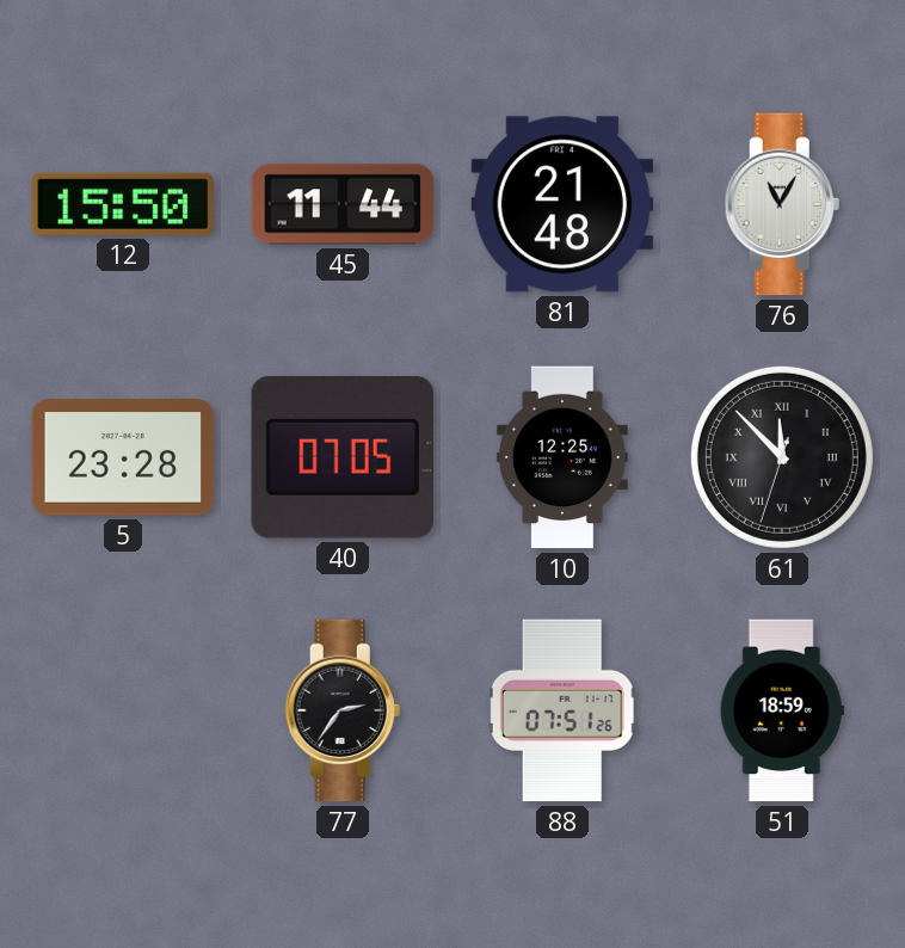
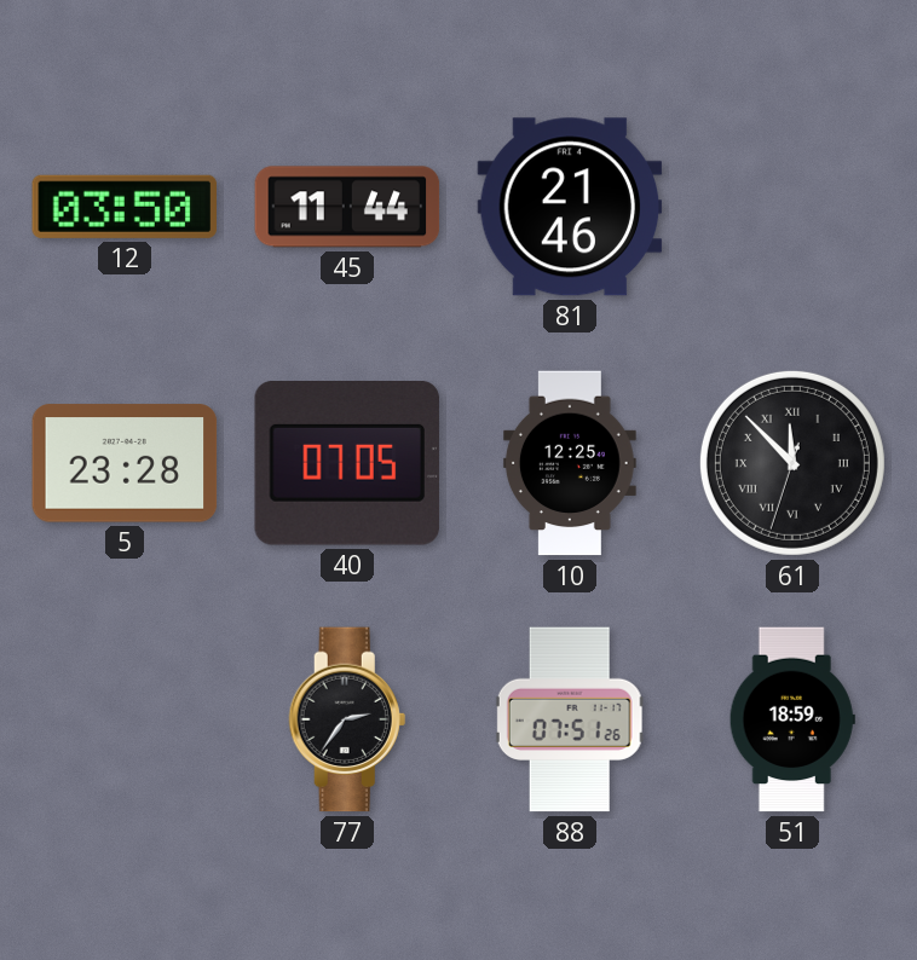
12: 15:50 -> 03:50 (123, 207)
81: 21:48 -> 21:46 (570, 207)
76: 11:05 -> none (782, 204)
